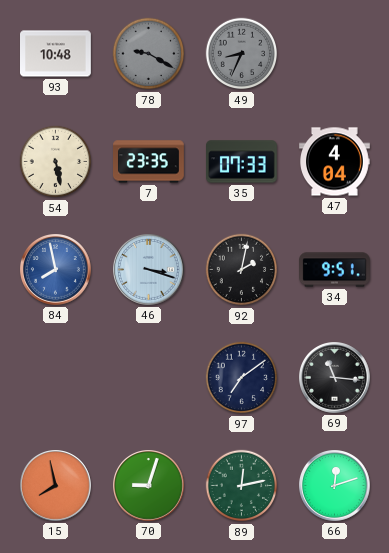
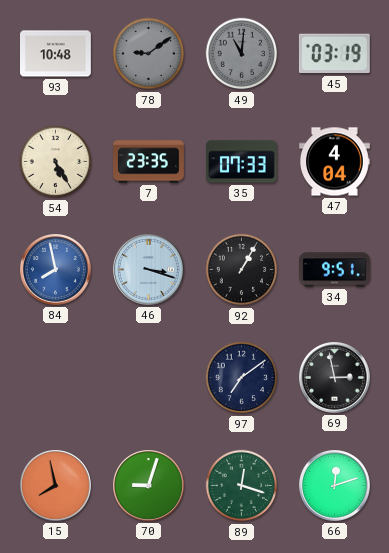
78: 9:20 -> 9:09 (149, 54)
49: 8:34 -> 11:01 (242, 54)
45: none -> 03:19 (334, 54)
54: 5:28 -> 5:25 (56, 162)
92: 2:02 -> 1:05 (242, 270)
69: 11:16 -> 2:58 (335, 378)
89: 12:13 -> 12:18 (242, 486)
